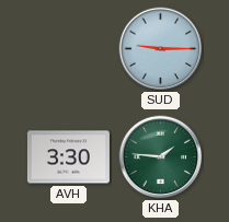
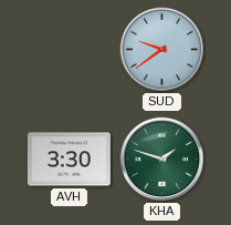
SUD: 9:15 -> 9:39 (162, 50)
KHA: 1:46 -> 1:48 (162, 160)
